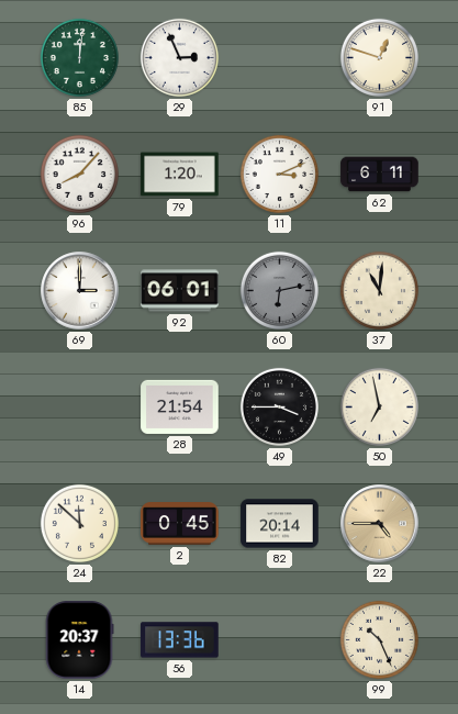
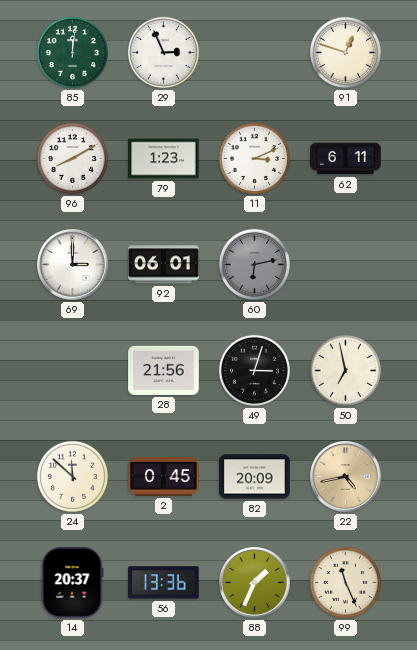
96: 8:07 -> 8:10 (72, 158)
79: 1:20 -> 1:23 (164, 159)
37: 11:01 -> none (379, 290)
28: 21:54 -> 21:56 (164, 370)
49: 3:45 -> 3:03 (254, 370)
82: 20:14 -> 20:09 (255, 477)
22: 4:45 -> 4:43 (346, 477)
88: none -> 1:34 (255, 583)
99: 10:26 -> 11:26 (345, 582)
